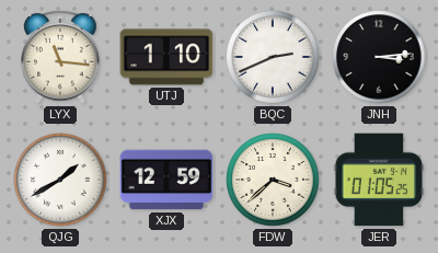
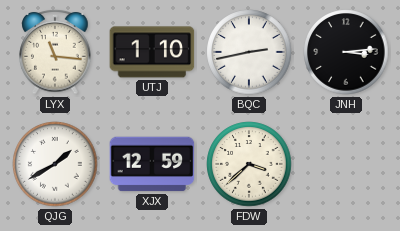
BQC: 2:41 -> 2:43 (249, 52)
JER: 01:05 -> none (379, 180)
